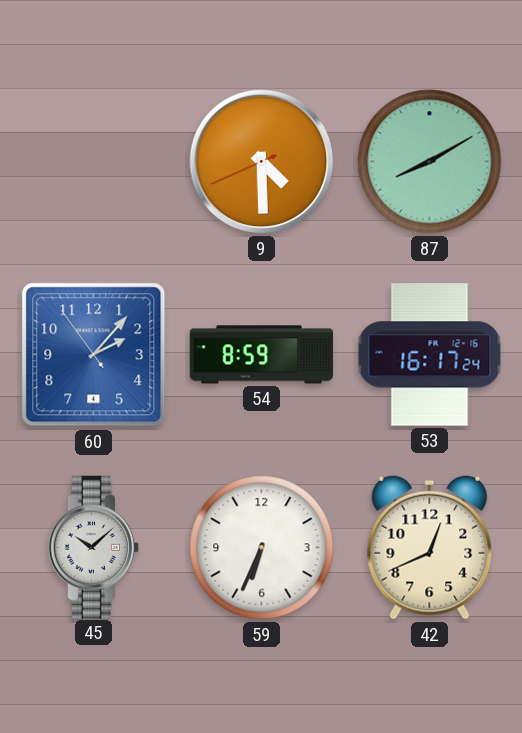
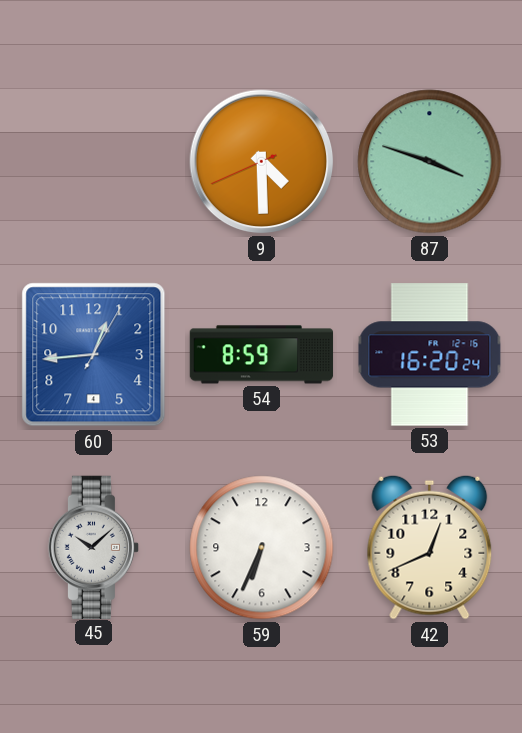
87: 8:10 -> 3:48 (430, 162)
60: 2:06 -> 12:44 (94, 355)
53: 16:17 -> 16:20 (430, 355)
